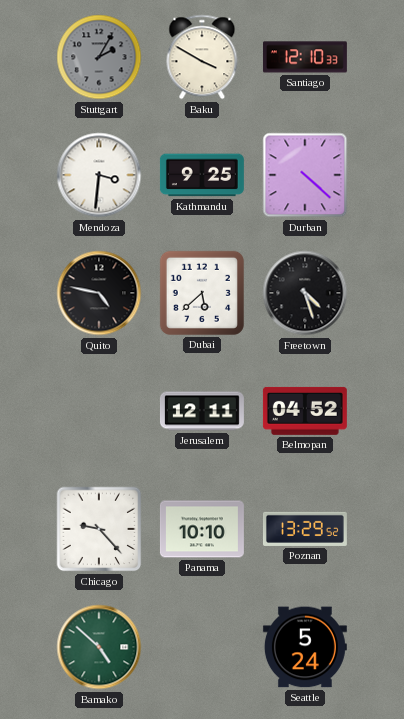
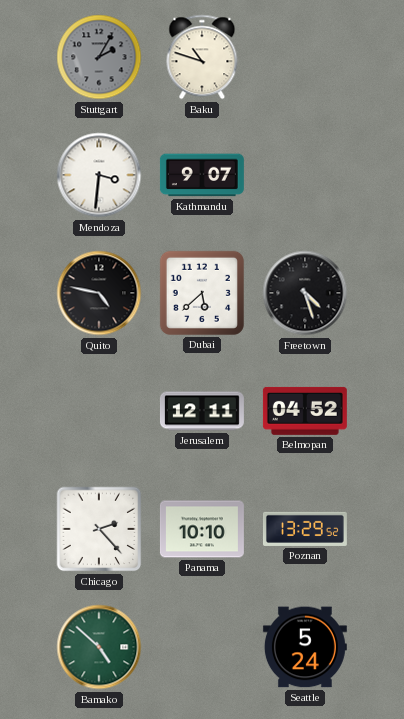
Baku: 3:50 -> 10:48 (202, 57)
Santiago: 12:10 -> none (305, 57)
Kathmandu: 9:25 -> 9:07 (202, 175)
Durban: 4:22 -> none (305, 175)
Chicago: 9:23 -> 2:23 (99, 529)
